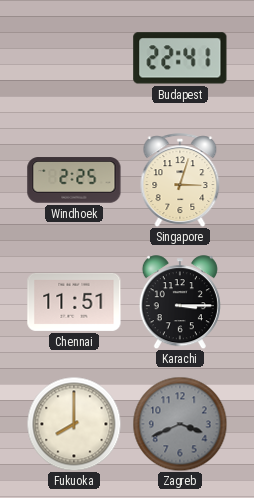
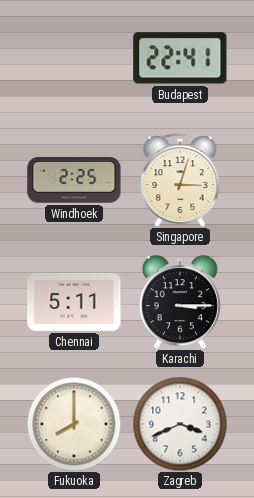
Chennai: 11:51 -> 5:11 (74, 302)
Zagreb dial: grey -> white (180, 424)
